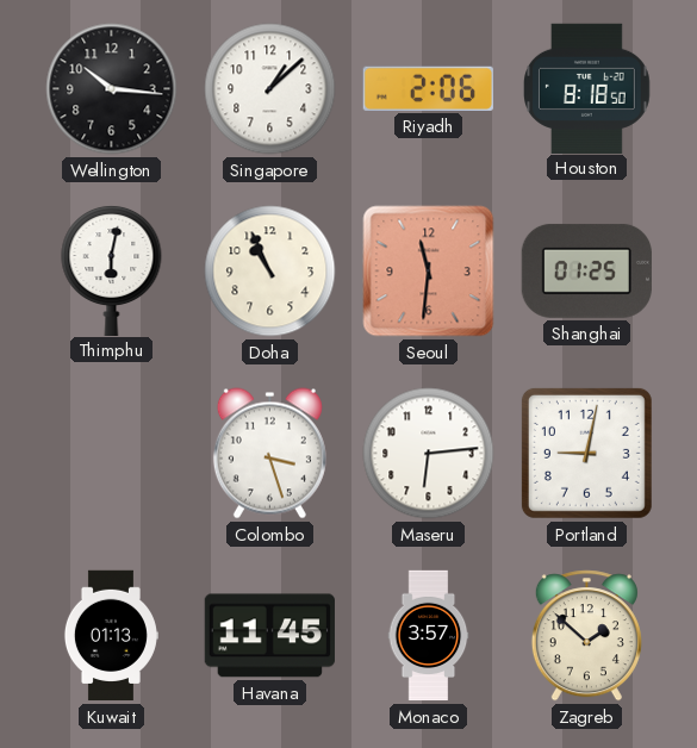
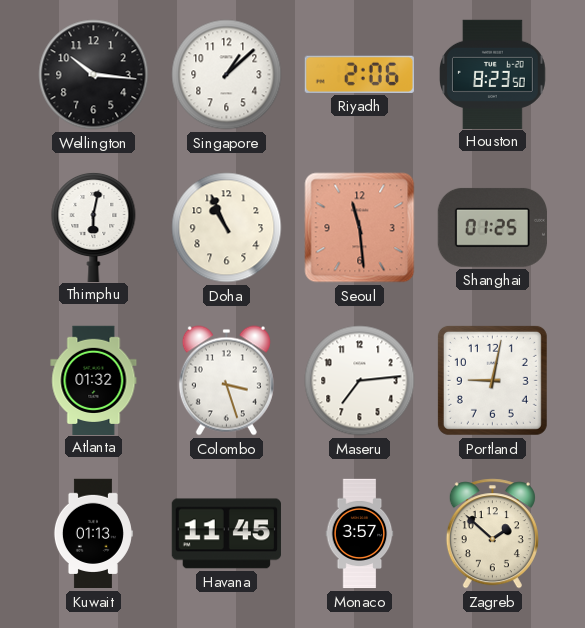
Houston: 8:18 -> 8:23 (493, 74)
Seoul: 11:31 -> 11:29 (360, 228)
Atlanta: none -> 01:32 (94, 380)
Maseru: 6:14 -> 7:14 (360, 381)
